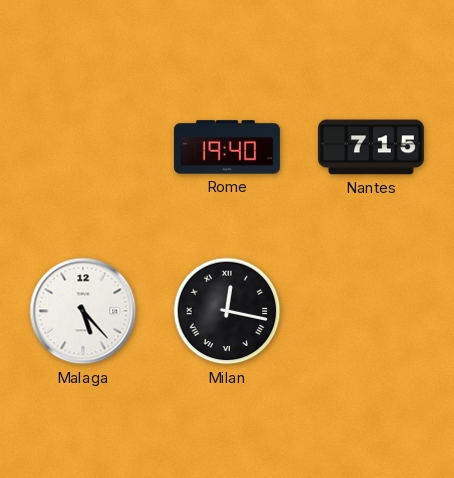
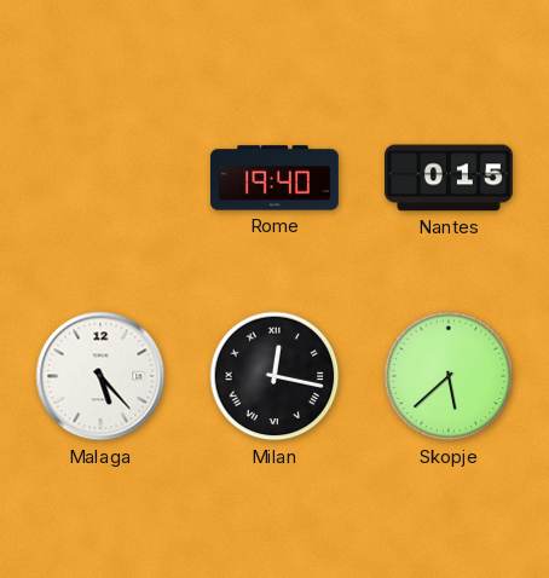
Nantes: 7:15 -> 0:15 (449, 178)
Skopje: none -> 5:38 (449, 376)
